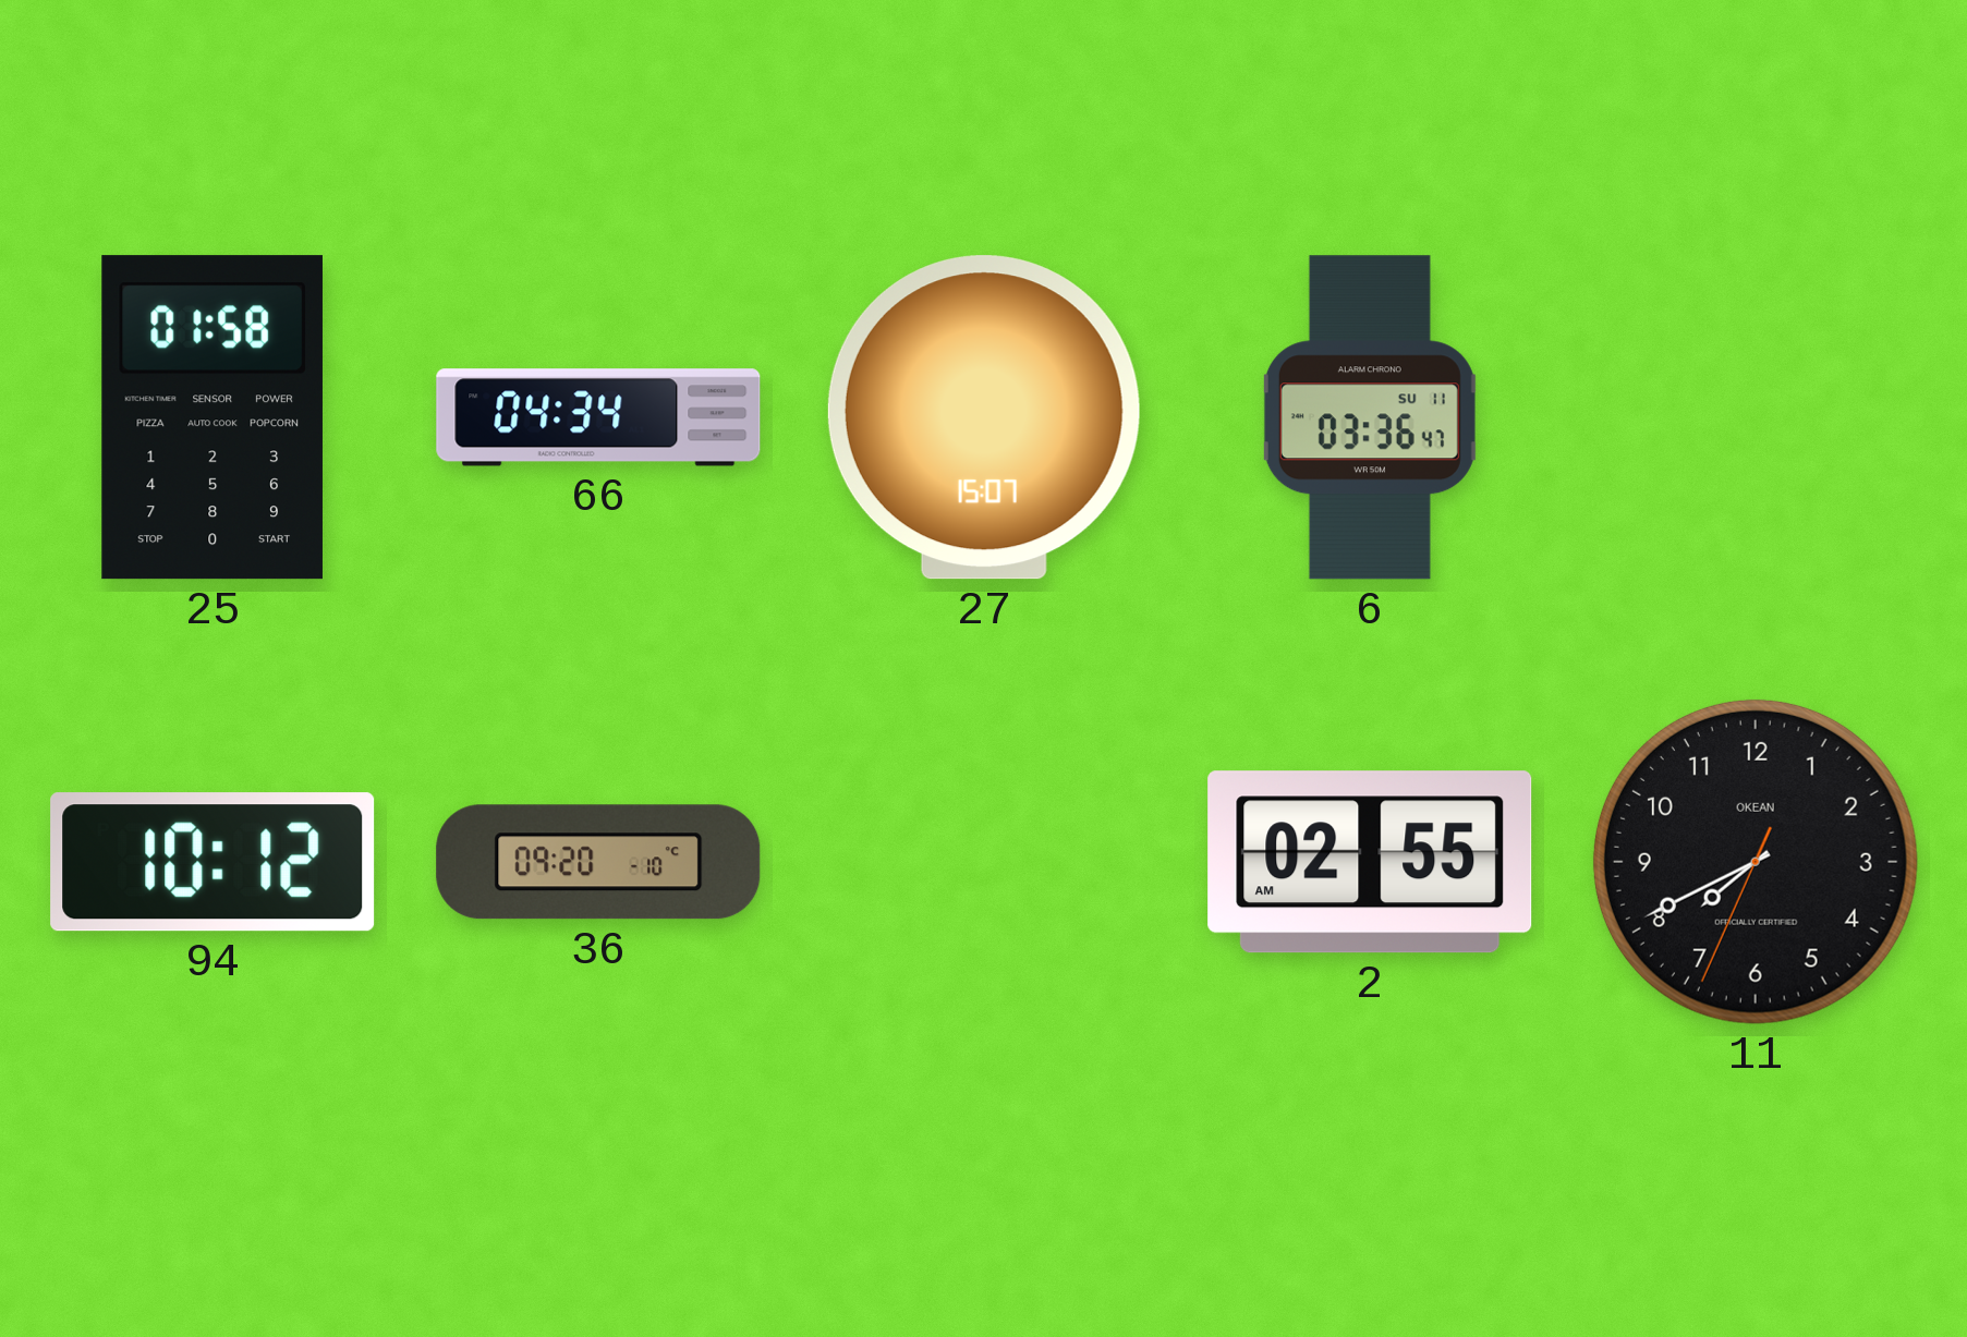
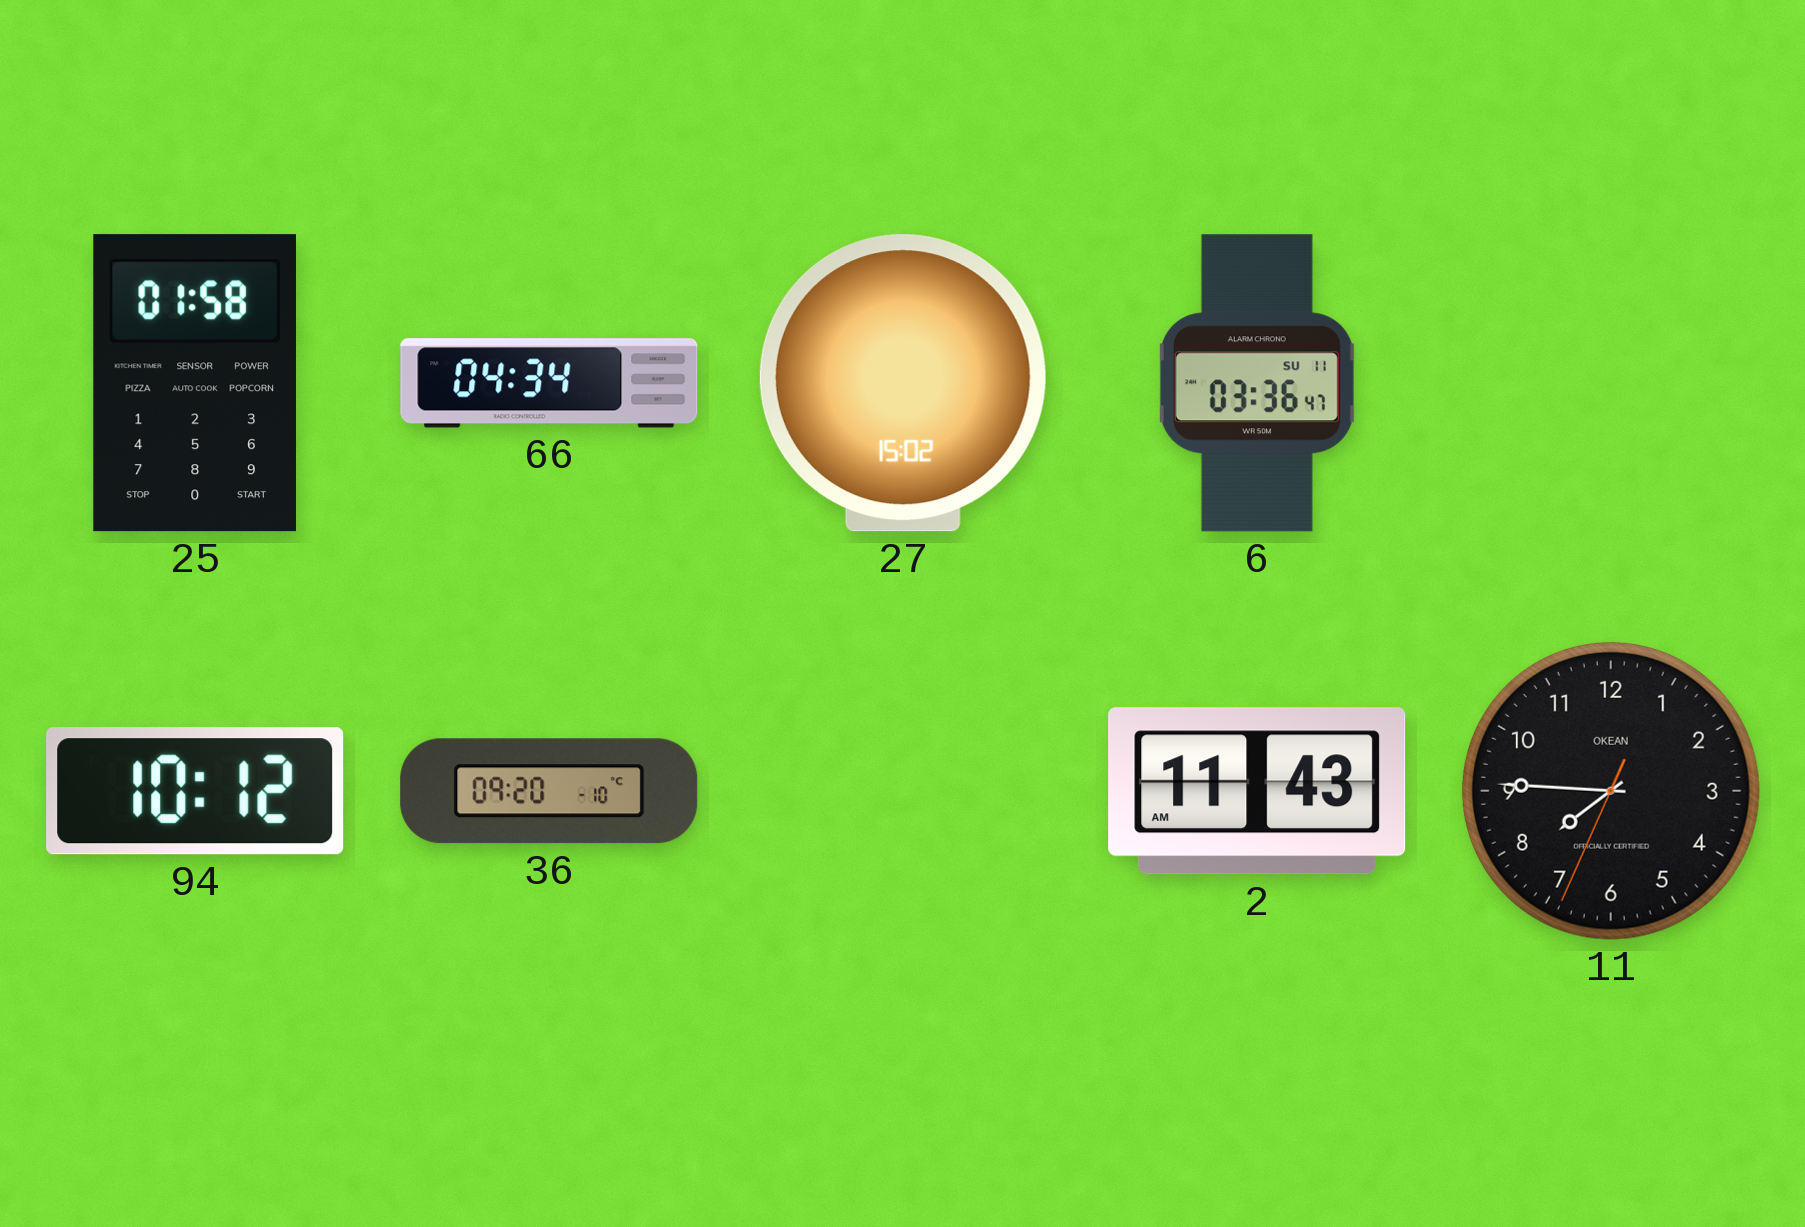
27: 15:07 -> 15:02 (903, 383)
2: 02:55 -> 11:43 (1257, 791)
11: 7:40 -> 7:45 (1611, 791)
